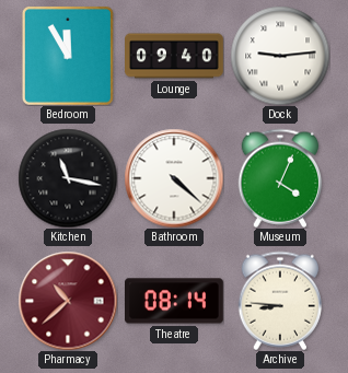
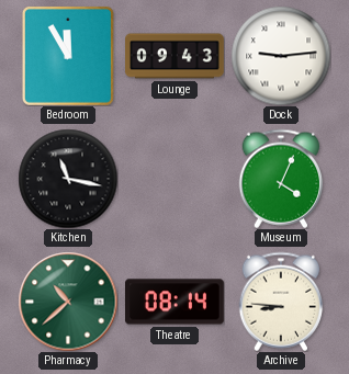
Lounge: 09:40 -> 09:43 (176, 56)
Bathroom: 4:22 -> none (174, 178)
Pharmacy dial: burgundy -> green (68, 302)
